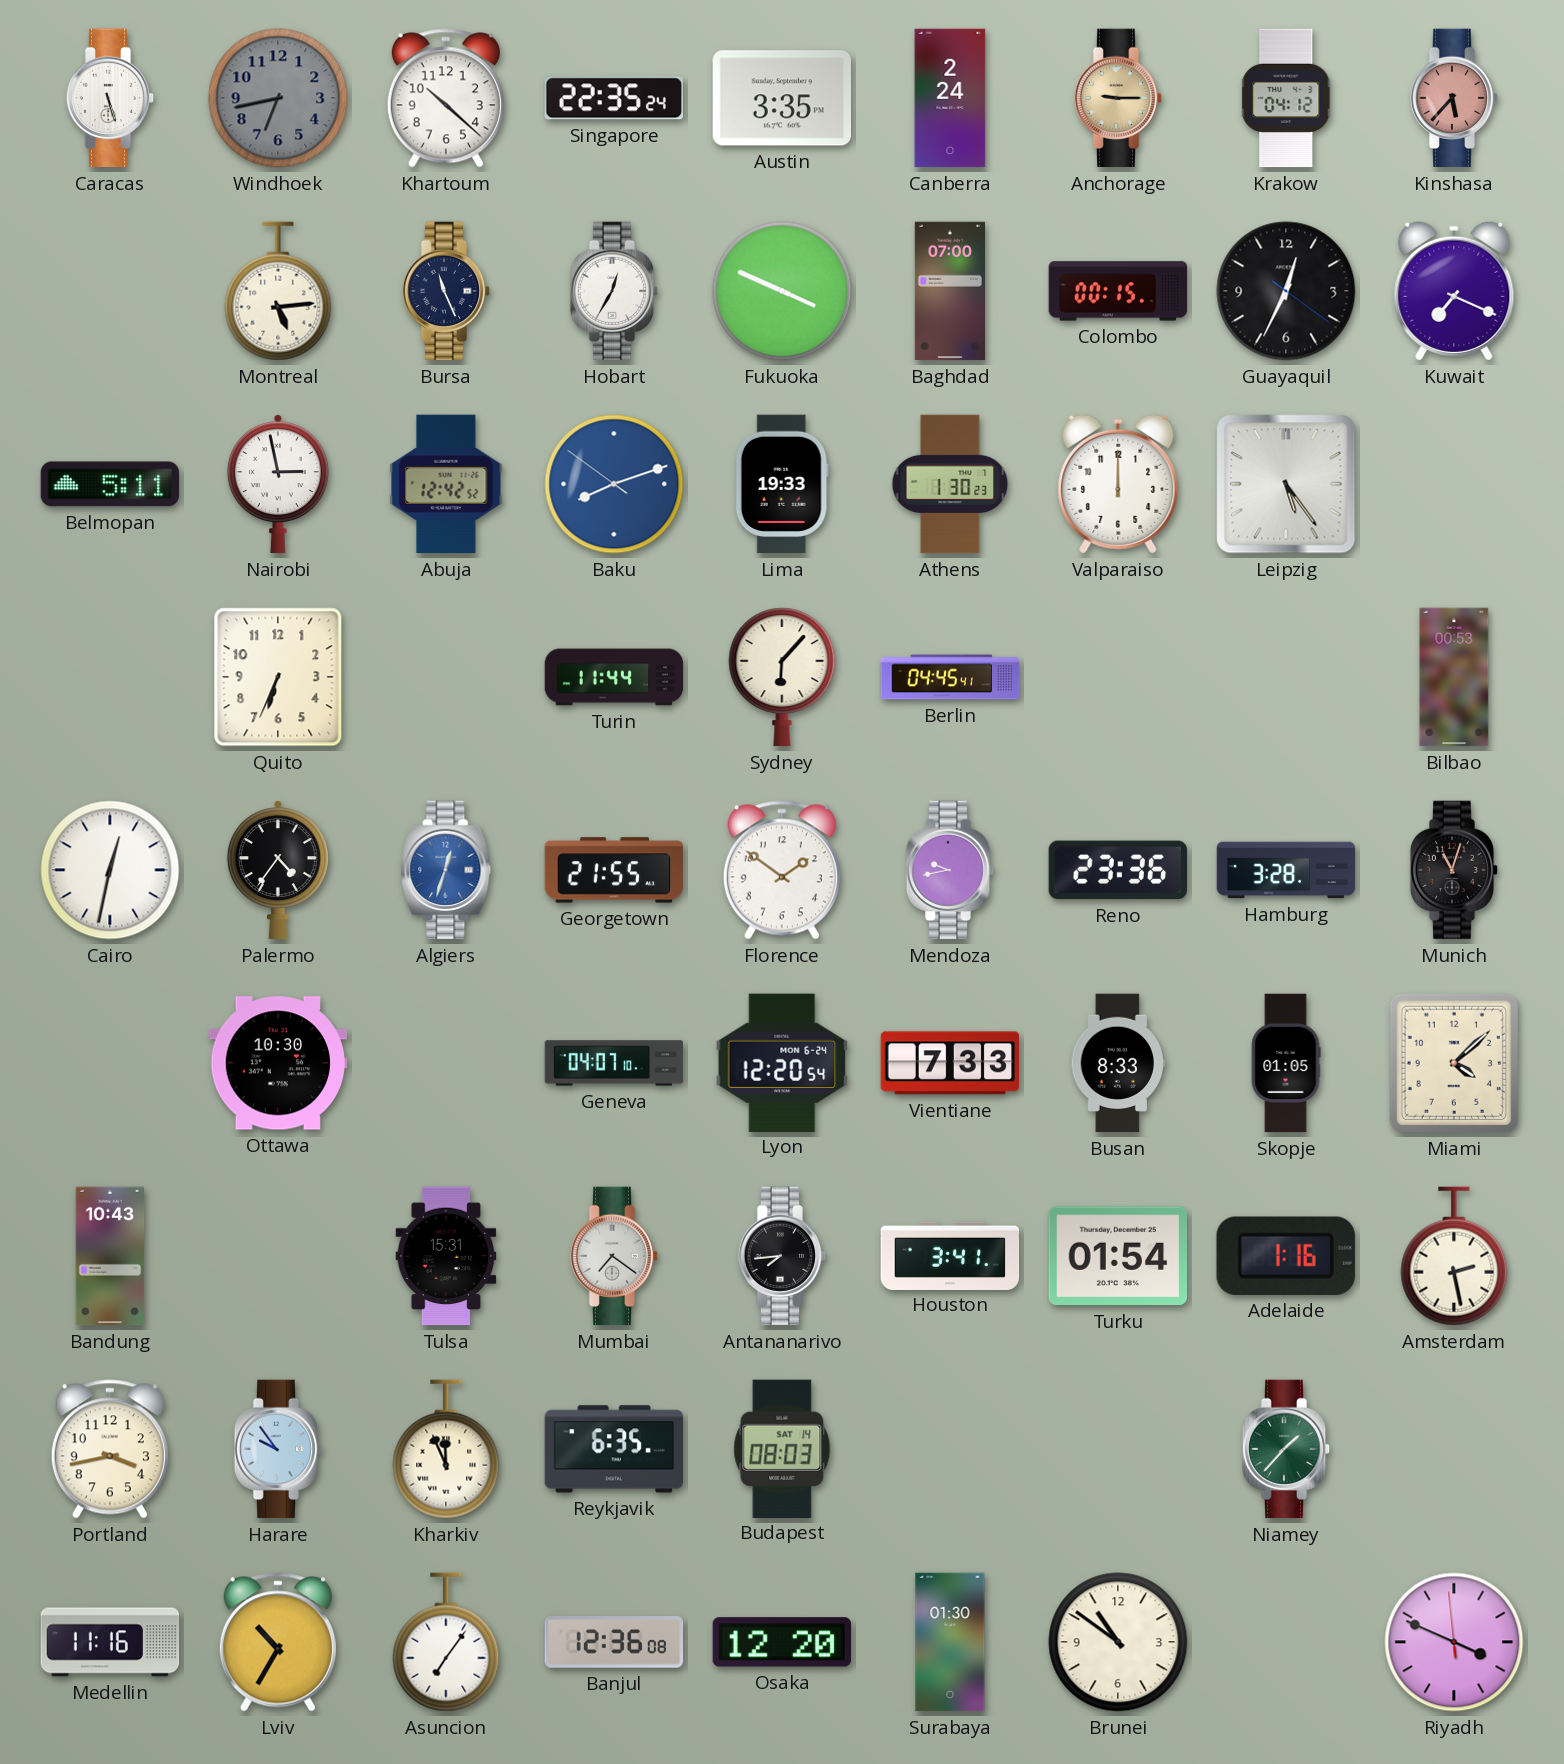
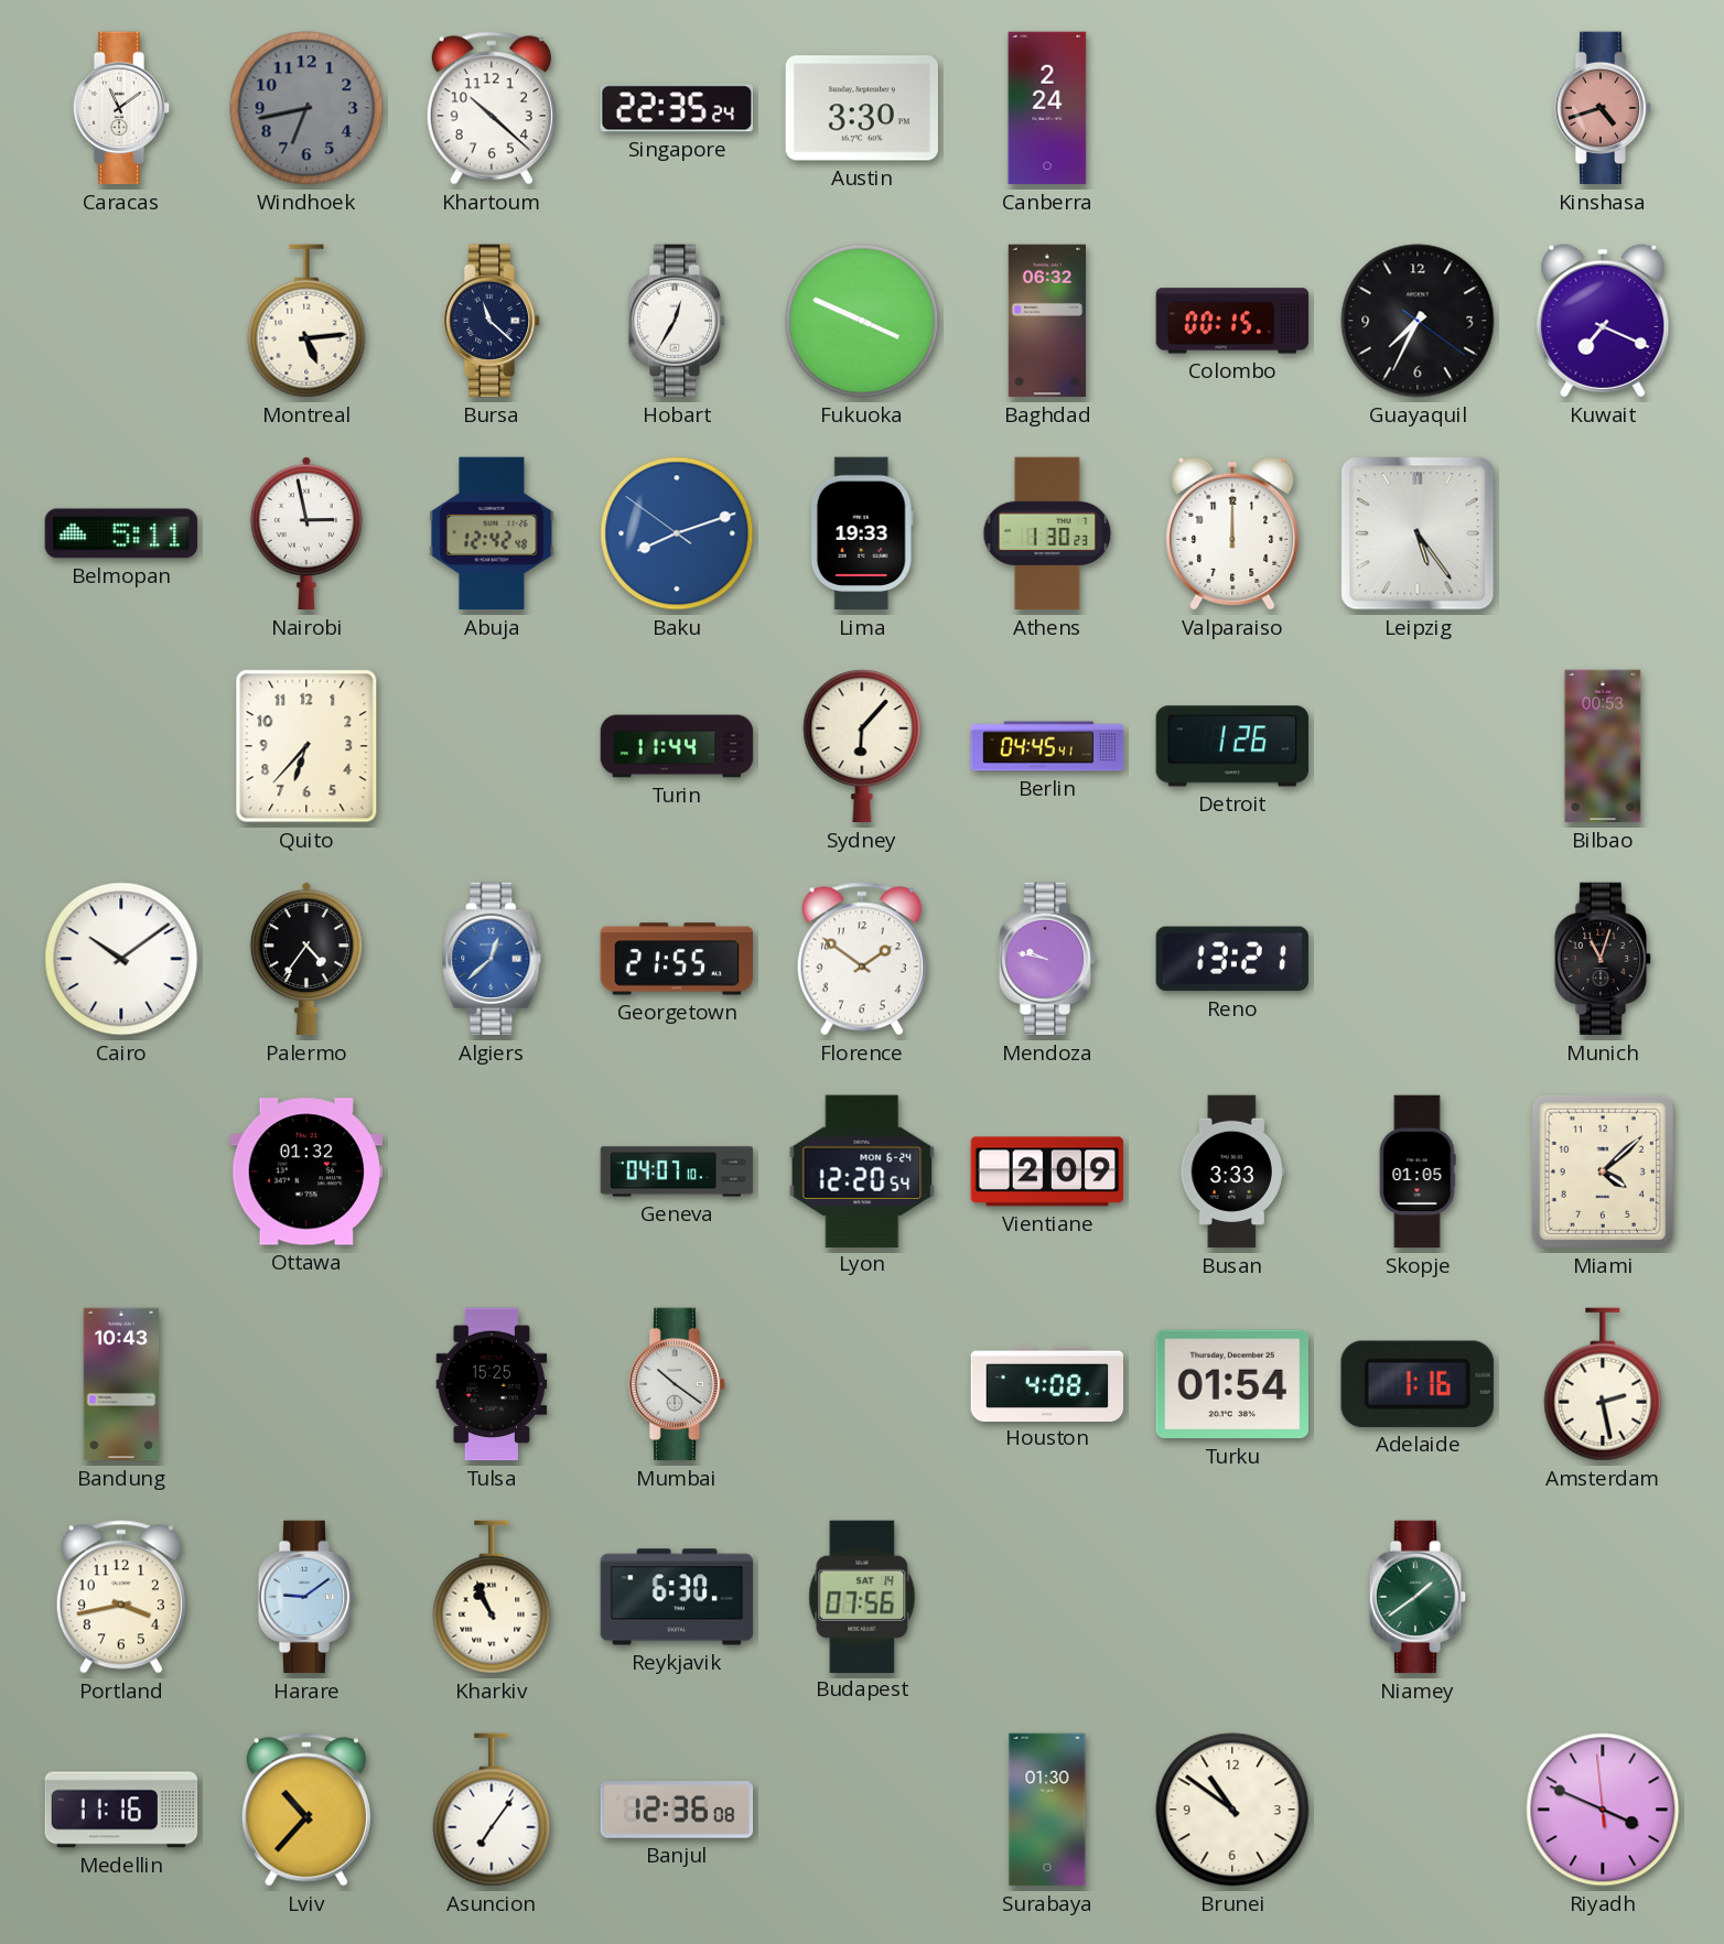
Caracas: 5:27 -> 11:09 (121, 108)
Austin: 3:35 -> 3:30 (861, 108)
Anchorage: 9:15 -> none (1118, 98)
Krakow: 04:12 -> none (1287, 98)
Kinshasa: 5:37 -> 4:42 (1603, 108)
Bursa: 11:26 -> 11:22 (492, 321)
Baghdad: 07:00 -> 06:32 (1046, 321)
Guayaquil: 12:34 -> 7:34 (1418, 321)
Abuja: 12:42:52 -> 12:42:48 (492, 533)
Quito: 6:34 -> 6:37 (306, 746)
Detroit: none -> 1:26 (1232, 746)
Cairo: 12:32 -> 10:09 (121, 959)
Algiers: 12:33 -> 12:38 (492, 959)
Mendoza: 9:43 -> 9:47 (1047, 959)
Reno: 23:36 -> 13:21 (1231, 959)
Hamburg: 3:28 -> none (1286, 870)
Ottawa: 10:30 -> 01:32 (306, 1171)
Vientiane: 7:33 -> 2:09 (1047, 1171)
Busan: 8:33 -> 3:33 (1231, 1171)
Tulsa: 15:31 -> 15:25 (492, 1384)
Mumbai: 7:21 -> 10:21 (677, 1384)
Antananarivo: 7:44 -> none (782, 1256)
Houston: 3:41 -> 4:08 (1047, 1383)
Harare: 9:54 -> 9:09 (306, 1597)
Kharkiv: 11:56 -> 10:56 (492, 1597)
Reykjavik: 6:35 -> 6:30 (677, 1597)
Budapest: 08:03 -> 07:56 (862, 1596)
Niamey: 1:37 -> 1:39 (1418, 1597)
Lviv: 10:35 -> 10:37 (306, 1810)
Osaka: 12:20 -> none (781, 1642)
